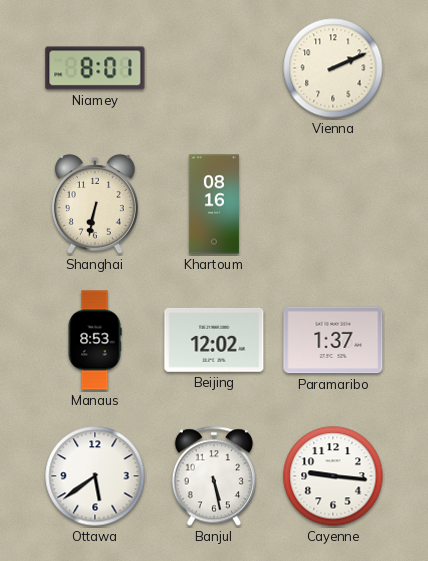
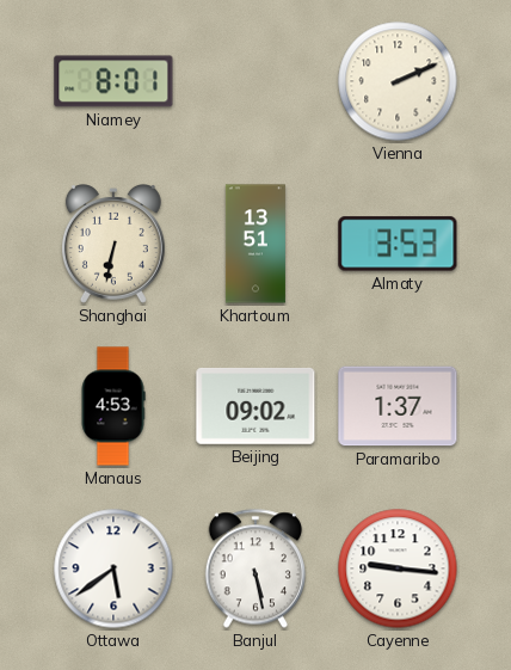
Khartoum: 08:16 -> 13:51 (255, 244)
Almaty: none -> 3:53 (398, 244)
Manaus: 8:53 -> 4:53 (113, 406)
Beijing: 12:02 -> 09:02 (255, 406)
